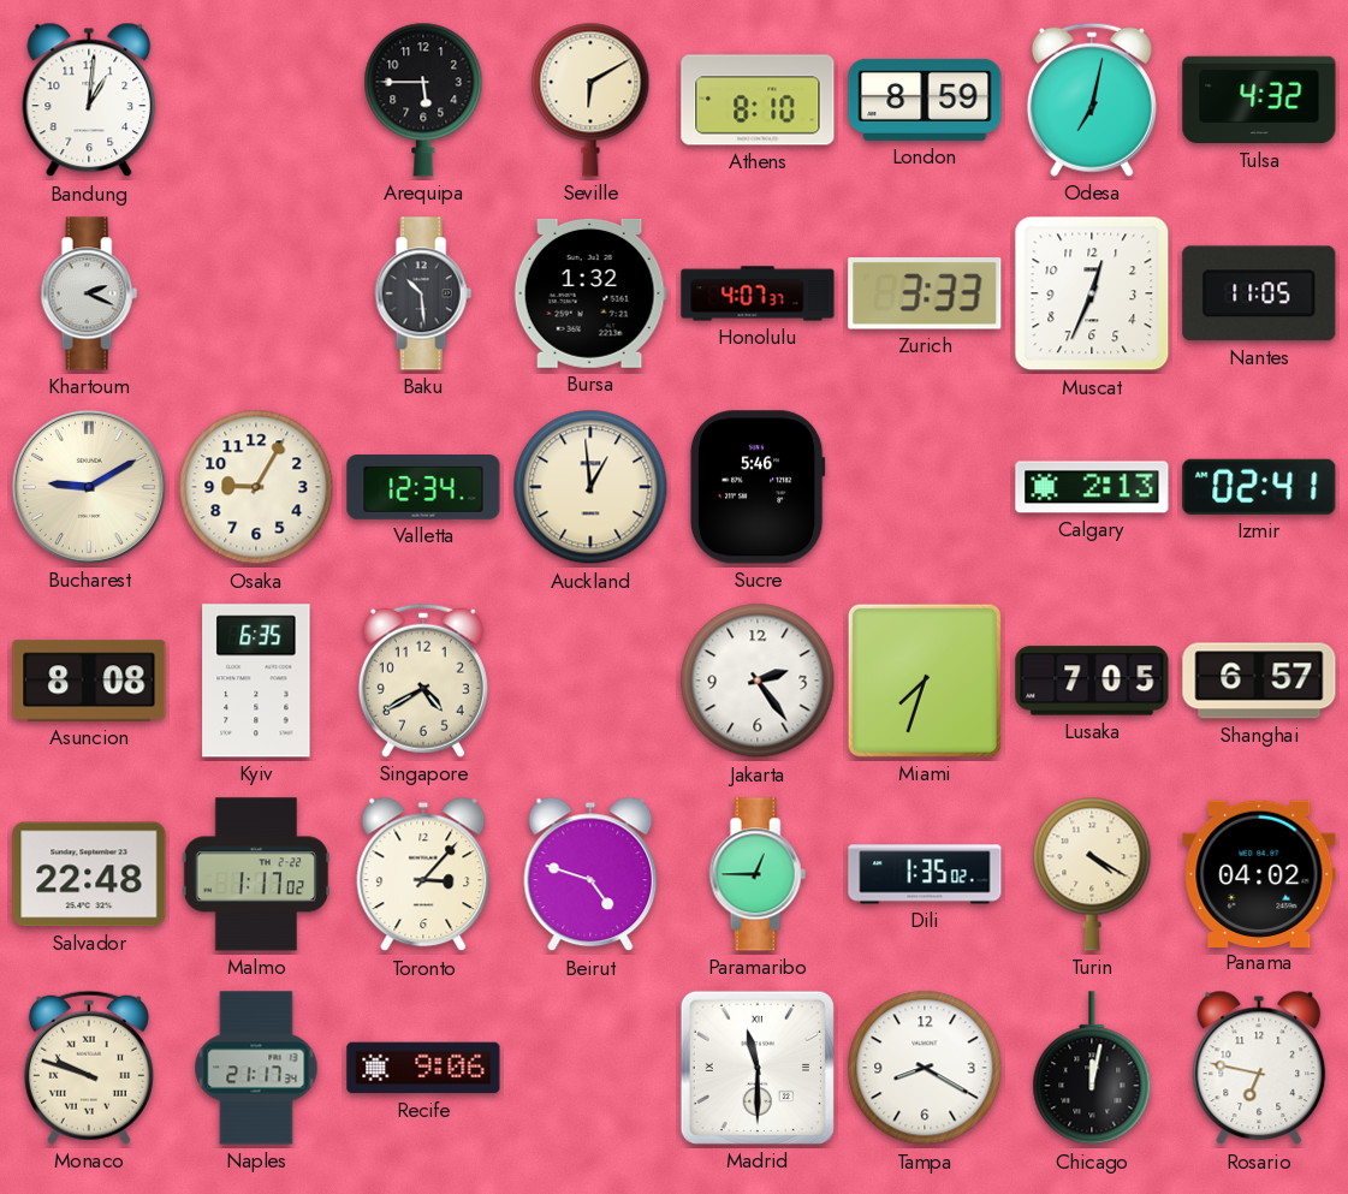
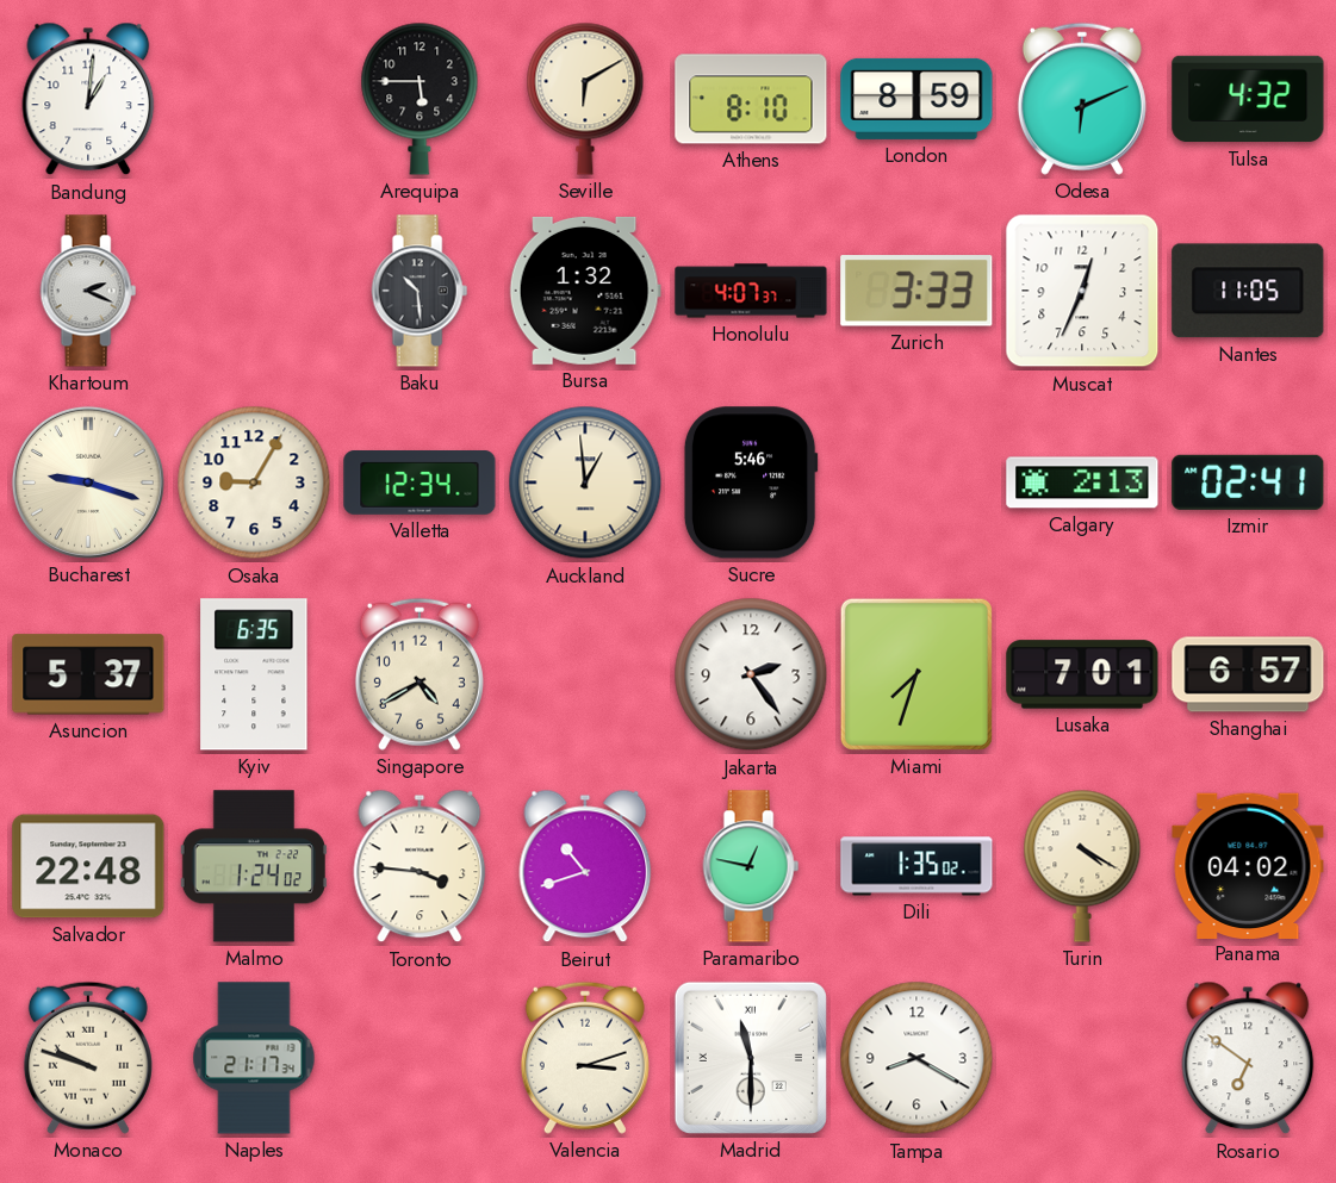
Odesa: 7:02 -> 6:11 (1082, 99)
Bucharest: 9:10 -> 9:18 (88, 482)
Asuncion: 8:08 -> 5:37 (88, 674)
Lusaka: 7:05 -> 7:01 (1082, 674)
Malmo: 1:17 -> 1:24 (254, 866)
Toronto: 3:07 -> 3:46 (420, 866)
Beirut: 4:48 -> 10:42 (585, 866)
Paramaribo: 12:45 -> 12:47 (751, 866)
Recife: 9:06 -> none (423, 1068)
Valencia: none -> 3:12 (585, 1058)
Chicago: 12:02 -> none (1092, 1069)
Rosario: 6:47 -> 6:51 (1248, 1058)
